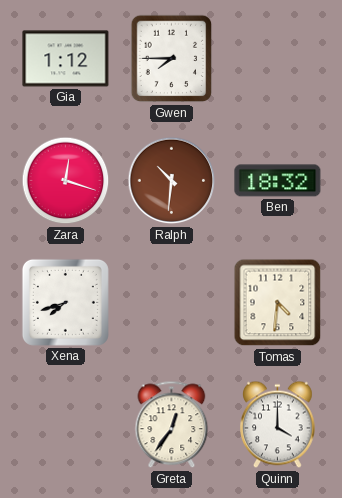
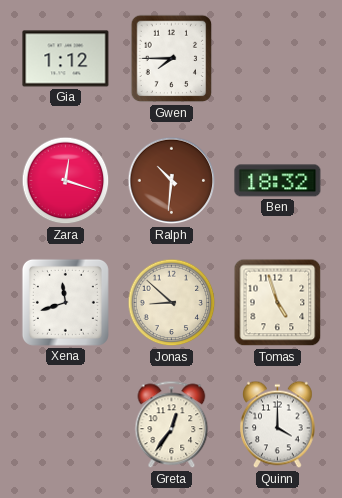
Xena: 7:42 -> 11:42 (65, 302)
Jonas: none -> 8:52 (172, 303)
Tomas: 4:31 -> 4:57 (278, 303)
